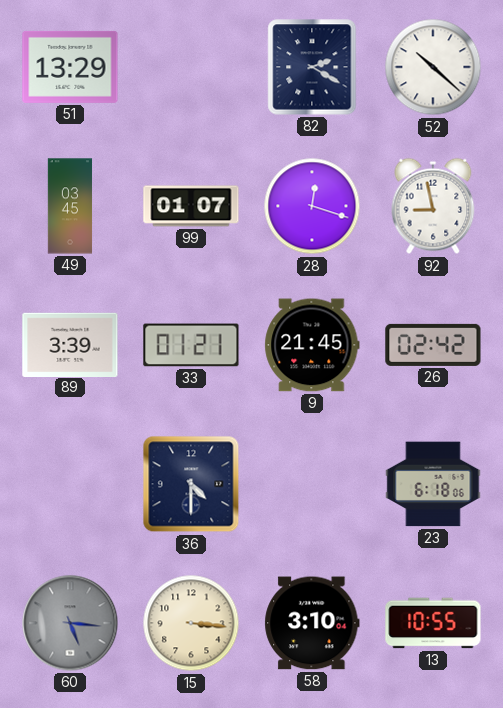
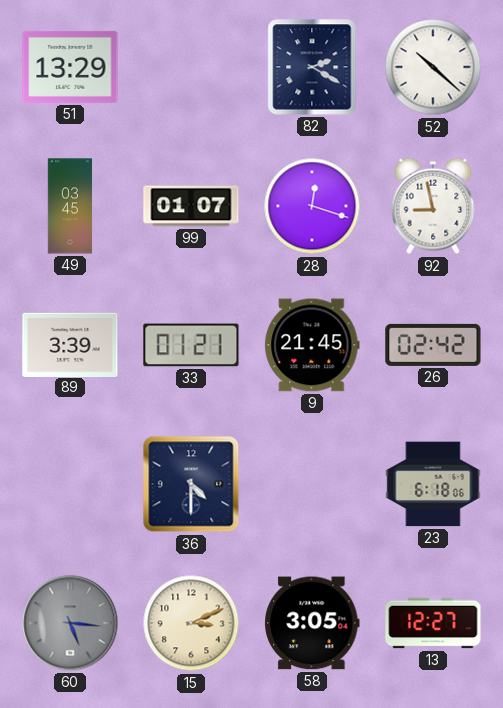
15: 3:16 -> 3:11 (191, 623)
58: 3:10 -> 3:05 (312, 623)
13: 10:55 -> 12:27 (433, 623)
